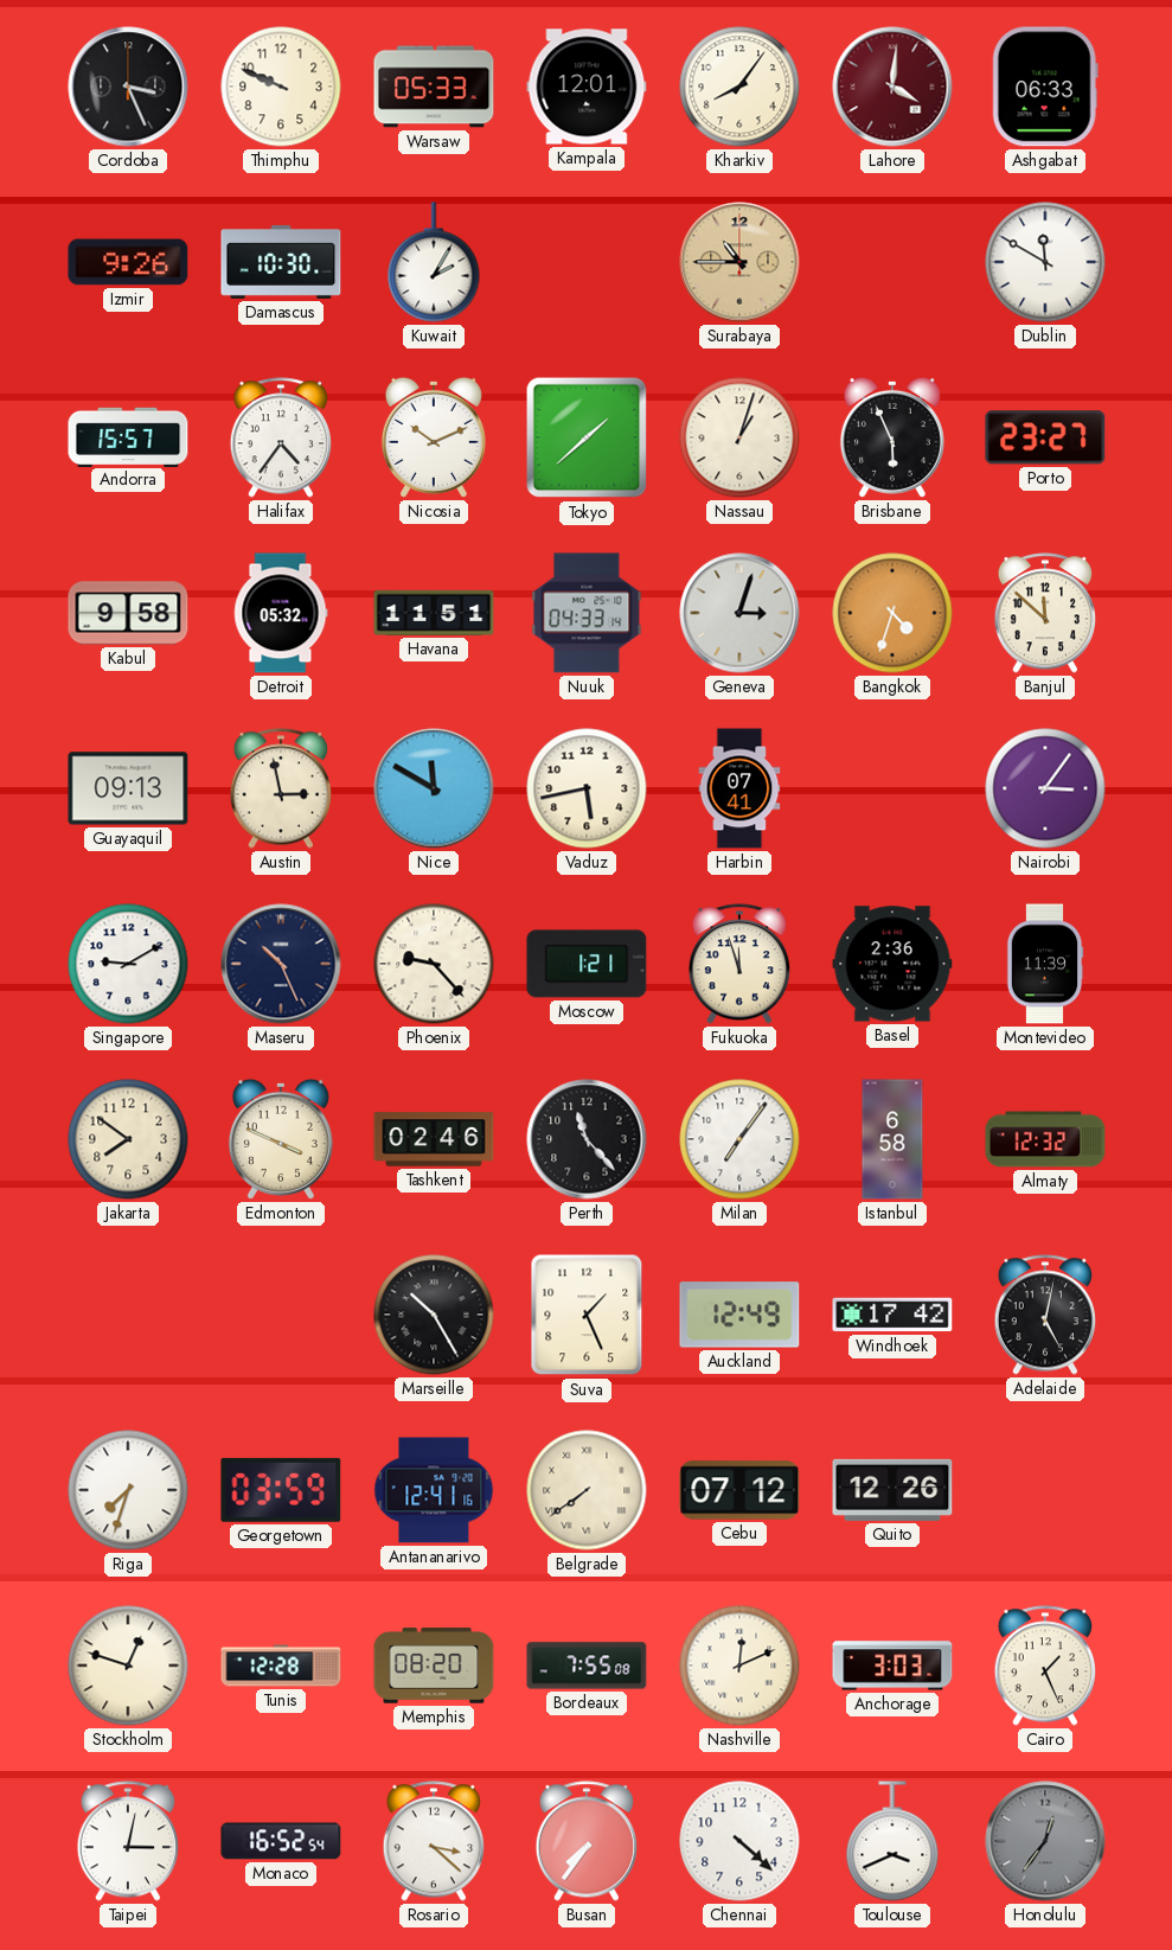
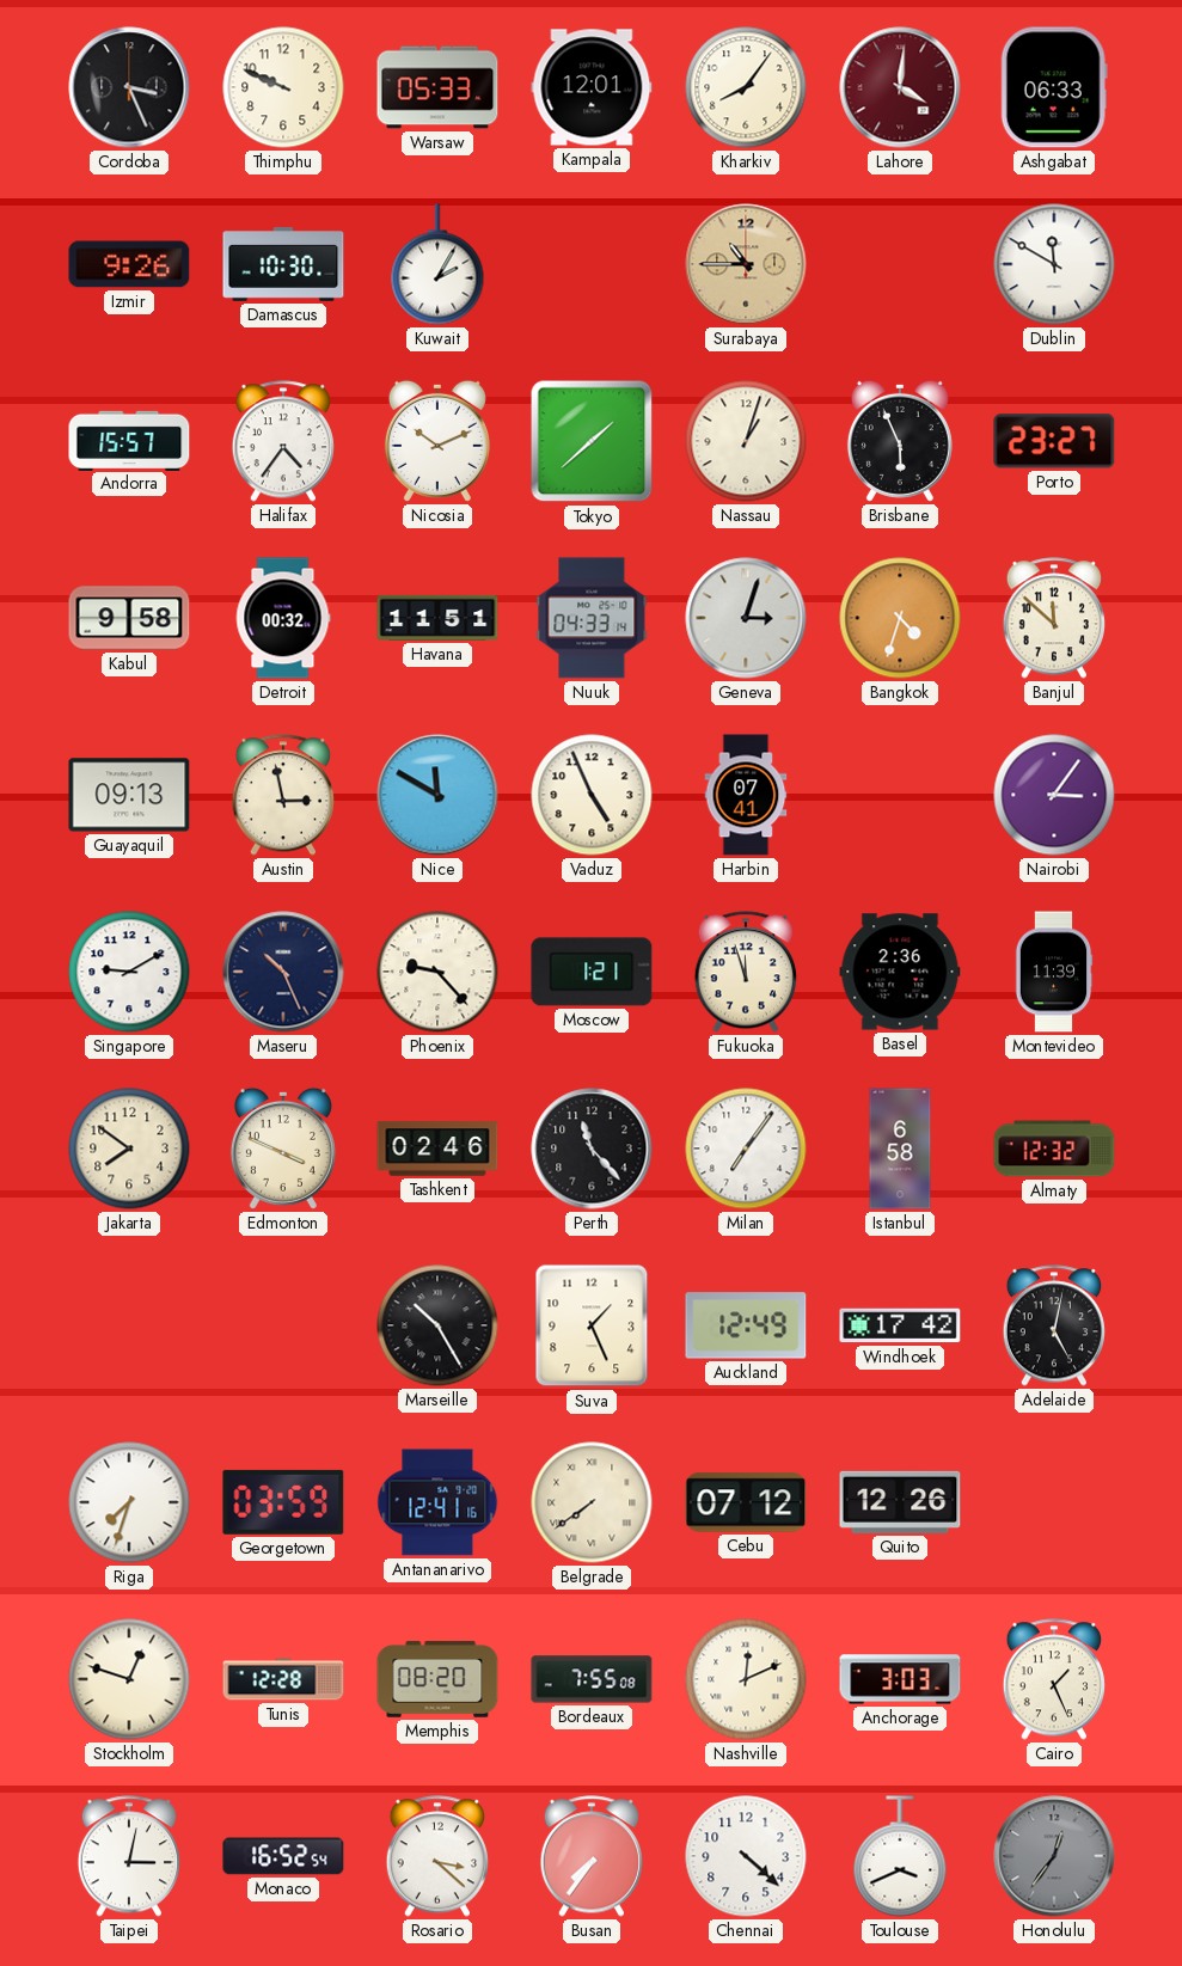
Detroit: 05:32 -> 00:32 (283, 618)
Vaduz: 5:43 -> 4:56 (592, 795)
